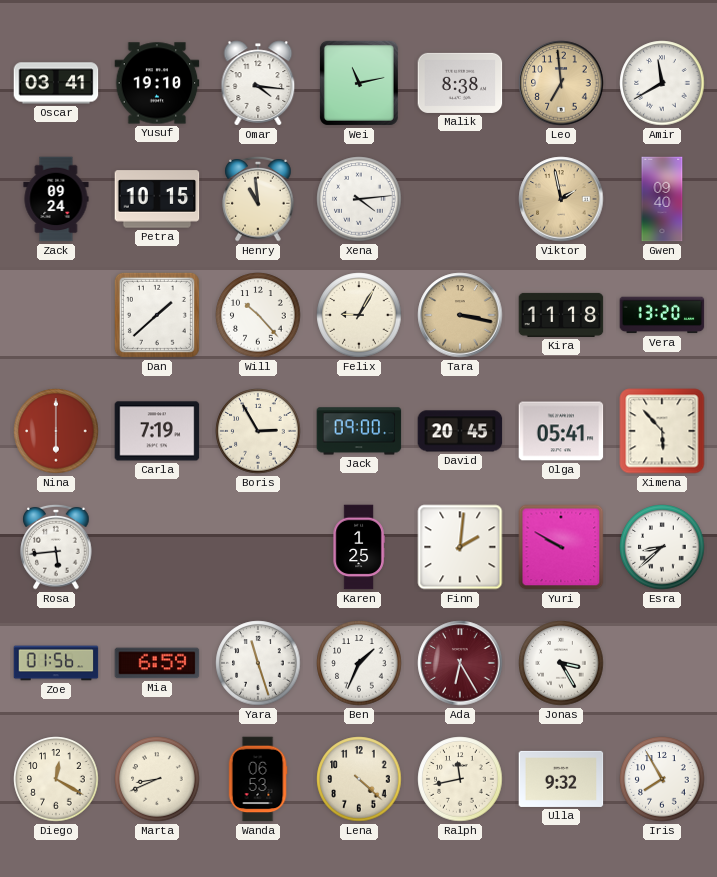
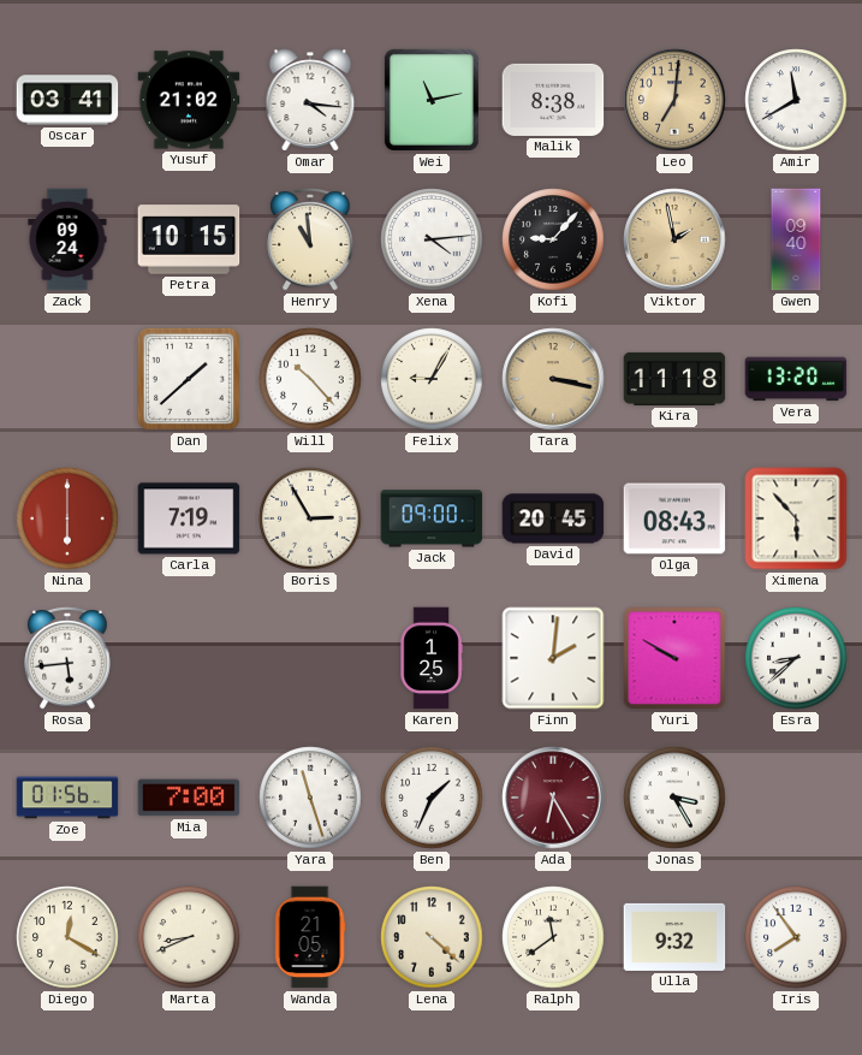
Yusuf: 19:10 -> 21:02 (189, 100)
Leo: 6:59 -> 7:01 (674, 100)
Kofi: none -> 9:07 (553, 239)
Olga: 05:41 -> 08:43 (674, 518)
Mia: 6:59 -> 7:00 (189, 798)
Wanda: 06:53 -> 21:05 (310, 937)
Ralph: 11:43 -> 11:39 (553, 937)
Iris: 7:55 -> 7:54 (796, 937)
